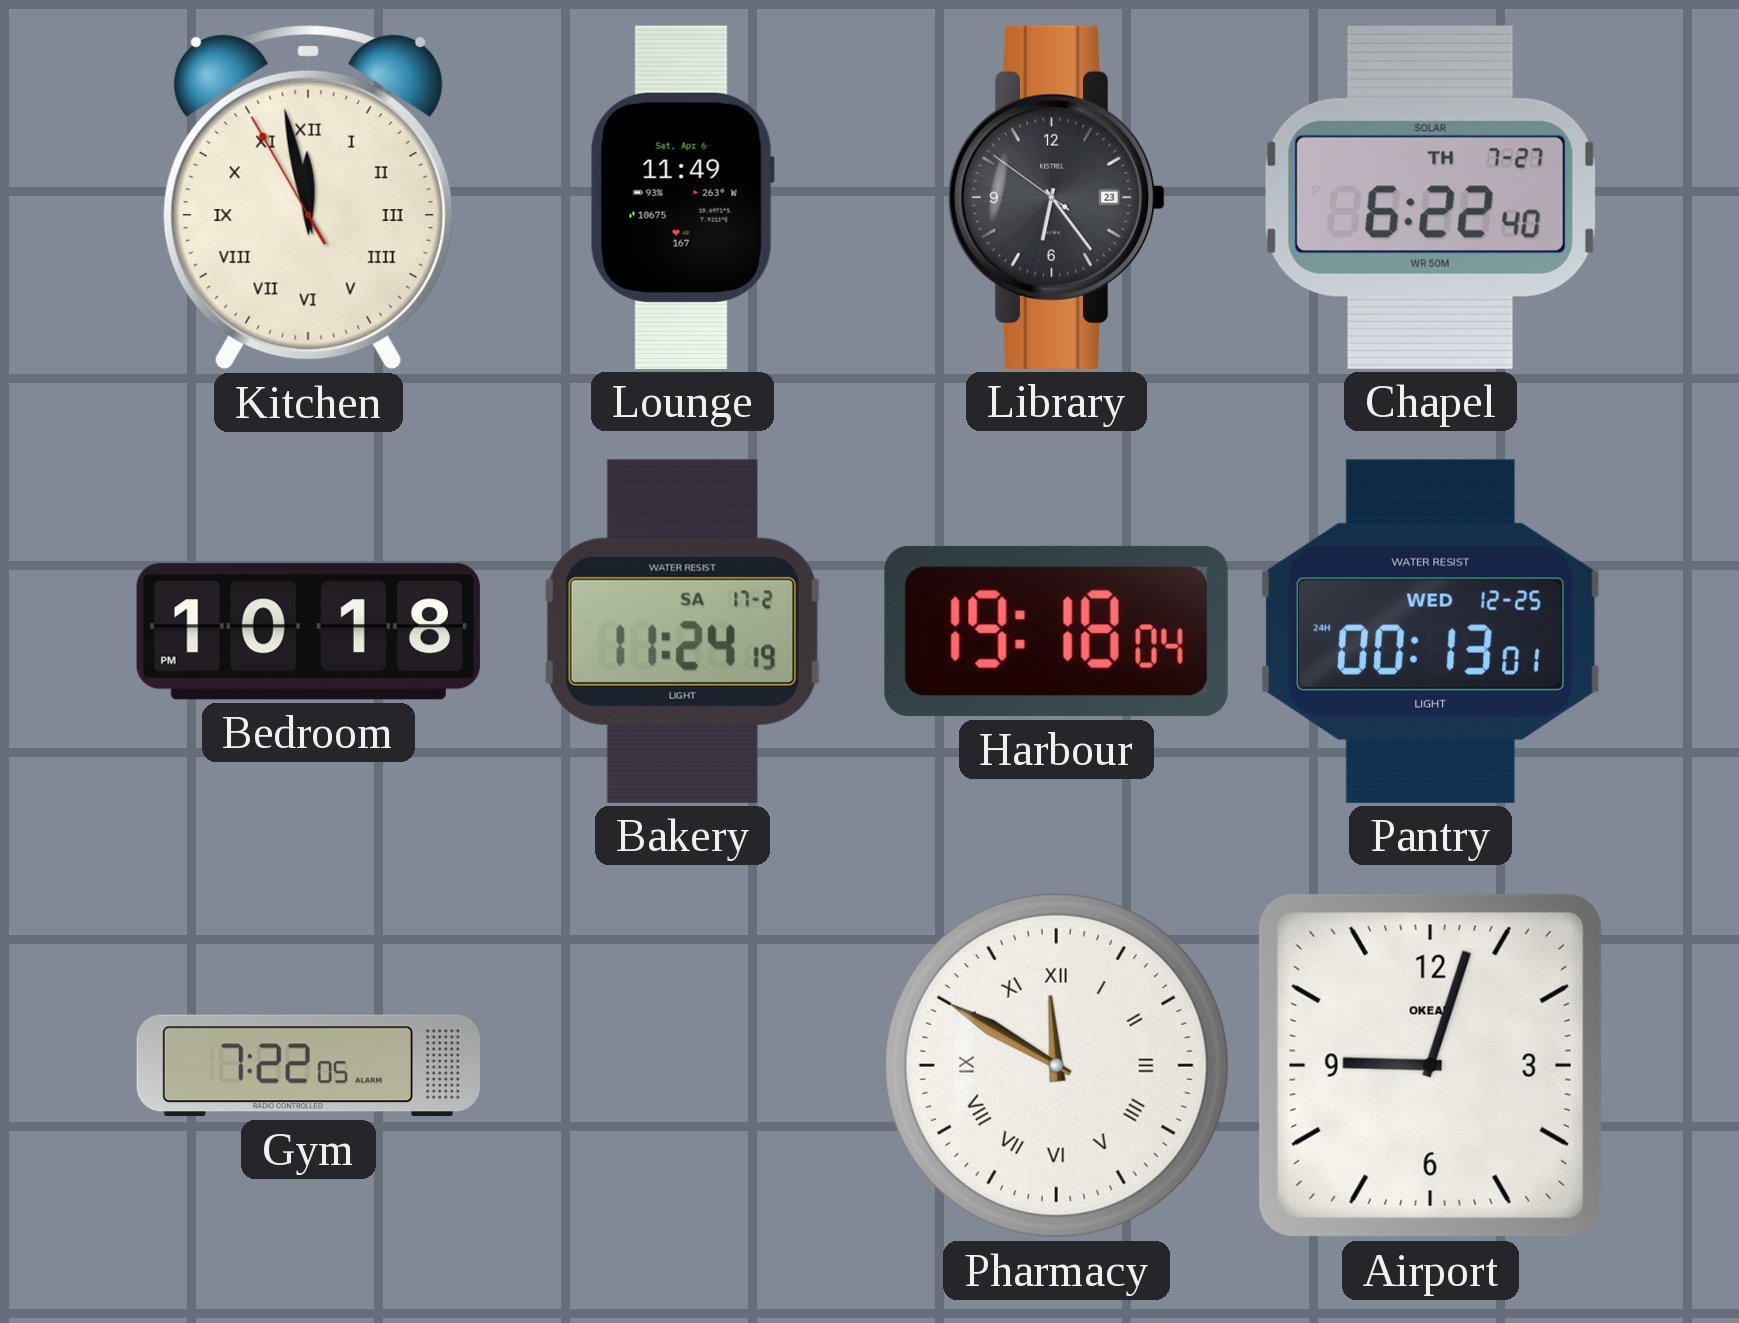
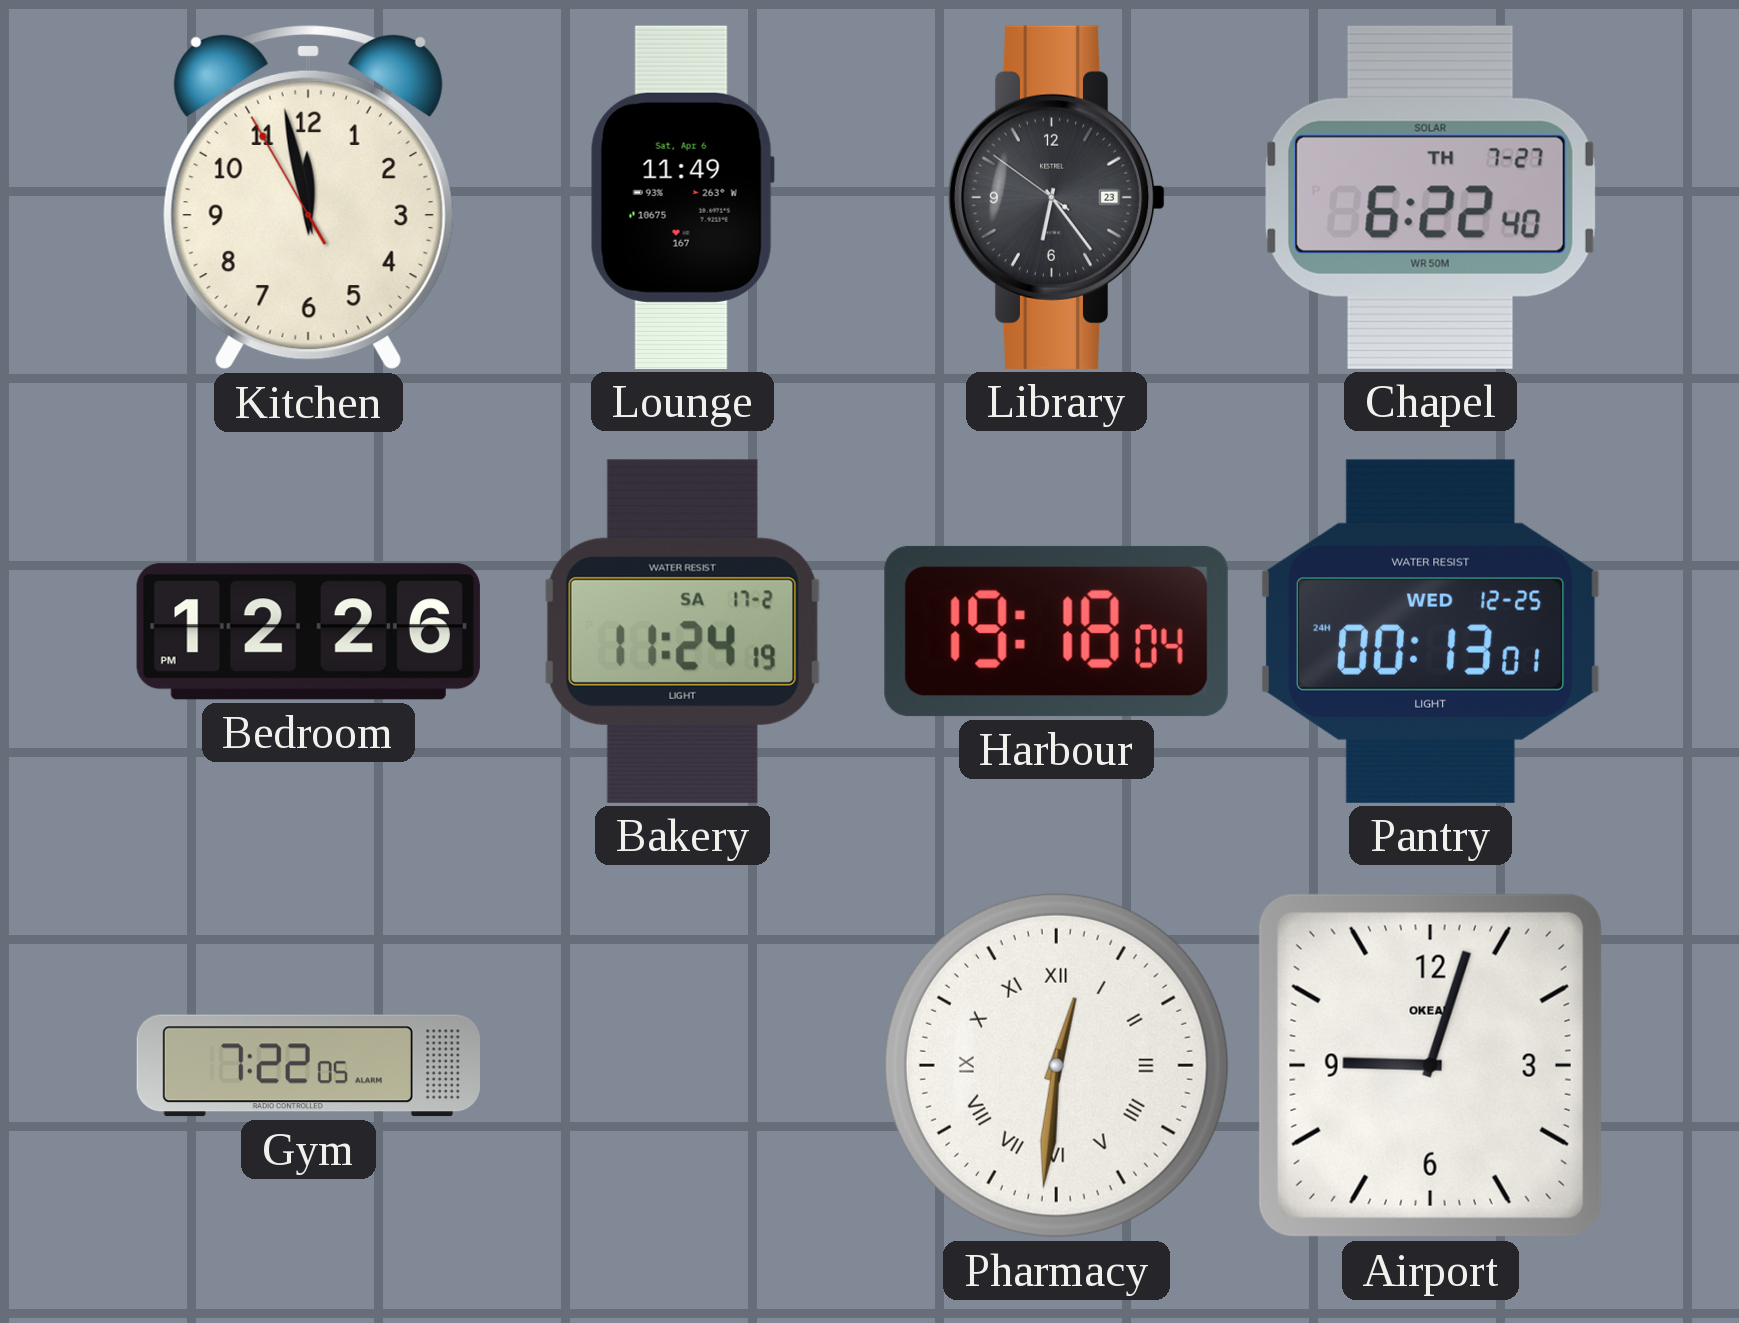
Kitchen numerals: Roman -> Arabic (308, 197)
Bedroom: 10:18 -> 12:26 (308, 632)
Pharmacy: 11:50 -> 12:31 (1056, 1065)
